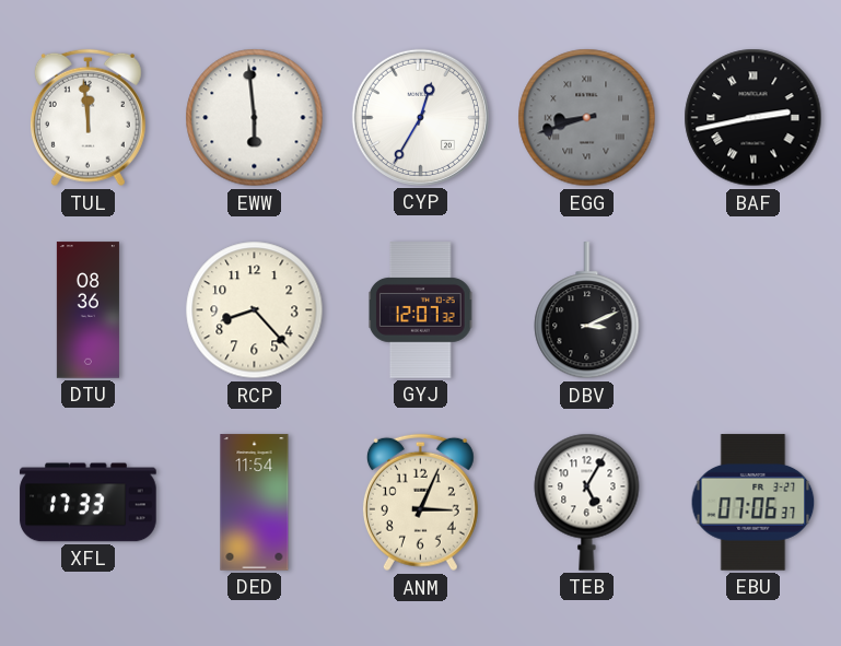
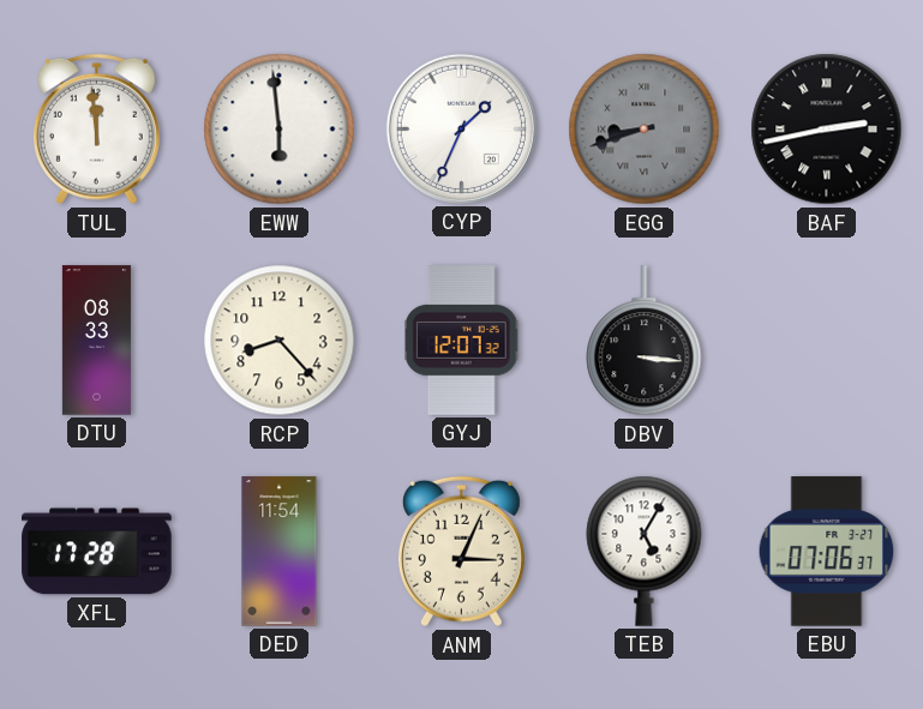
CYP: 12:35 -> 1:34 (461, 128)
DTU: 08:36 -> 08:33 (96, 341)
DBV: 3:11 -> 3:16 (645, 341)
XFL: 17:33 -> 17:28 (97, 552)
